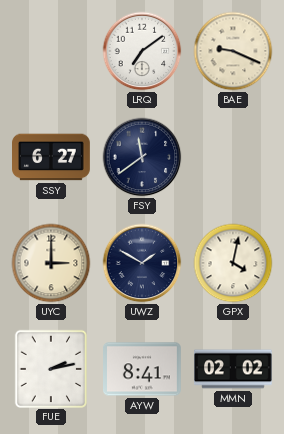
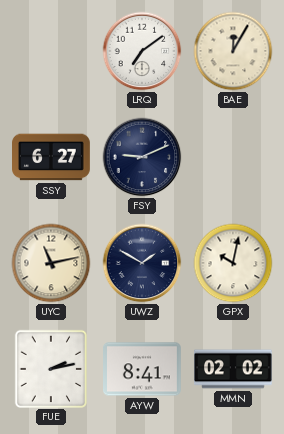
BAE: 9:19 -> 12:05 (233, 51)
FSY: 11:39 -> 9:11 (142, 157)
UYC: 3:00 -> 11:13 (51, 263)
GPX: 4:02 -> 10:02 (233, 263)
